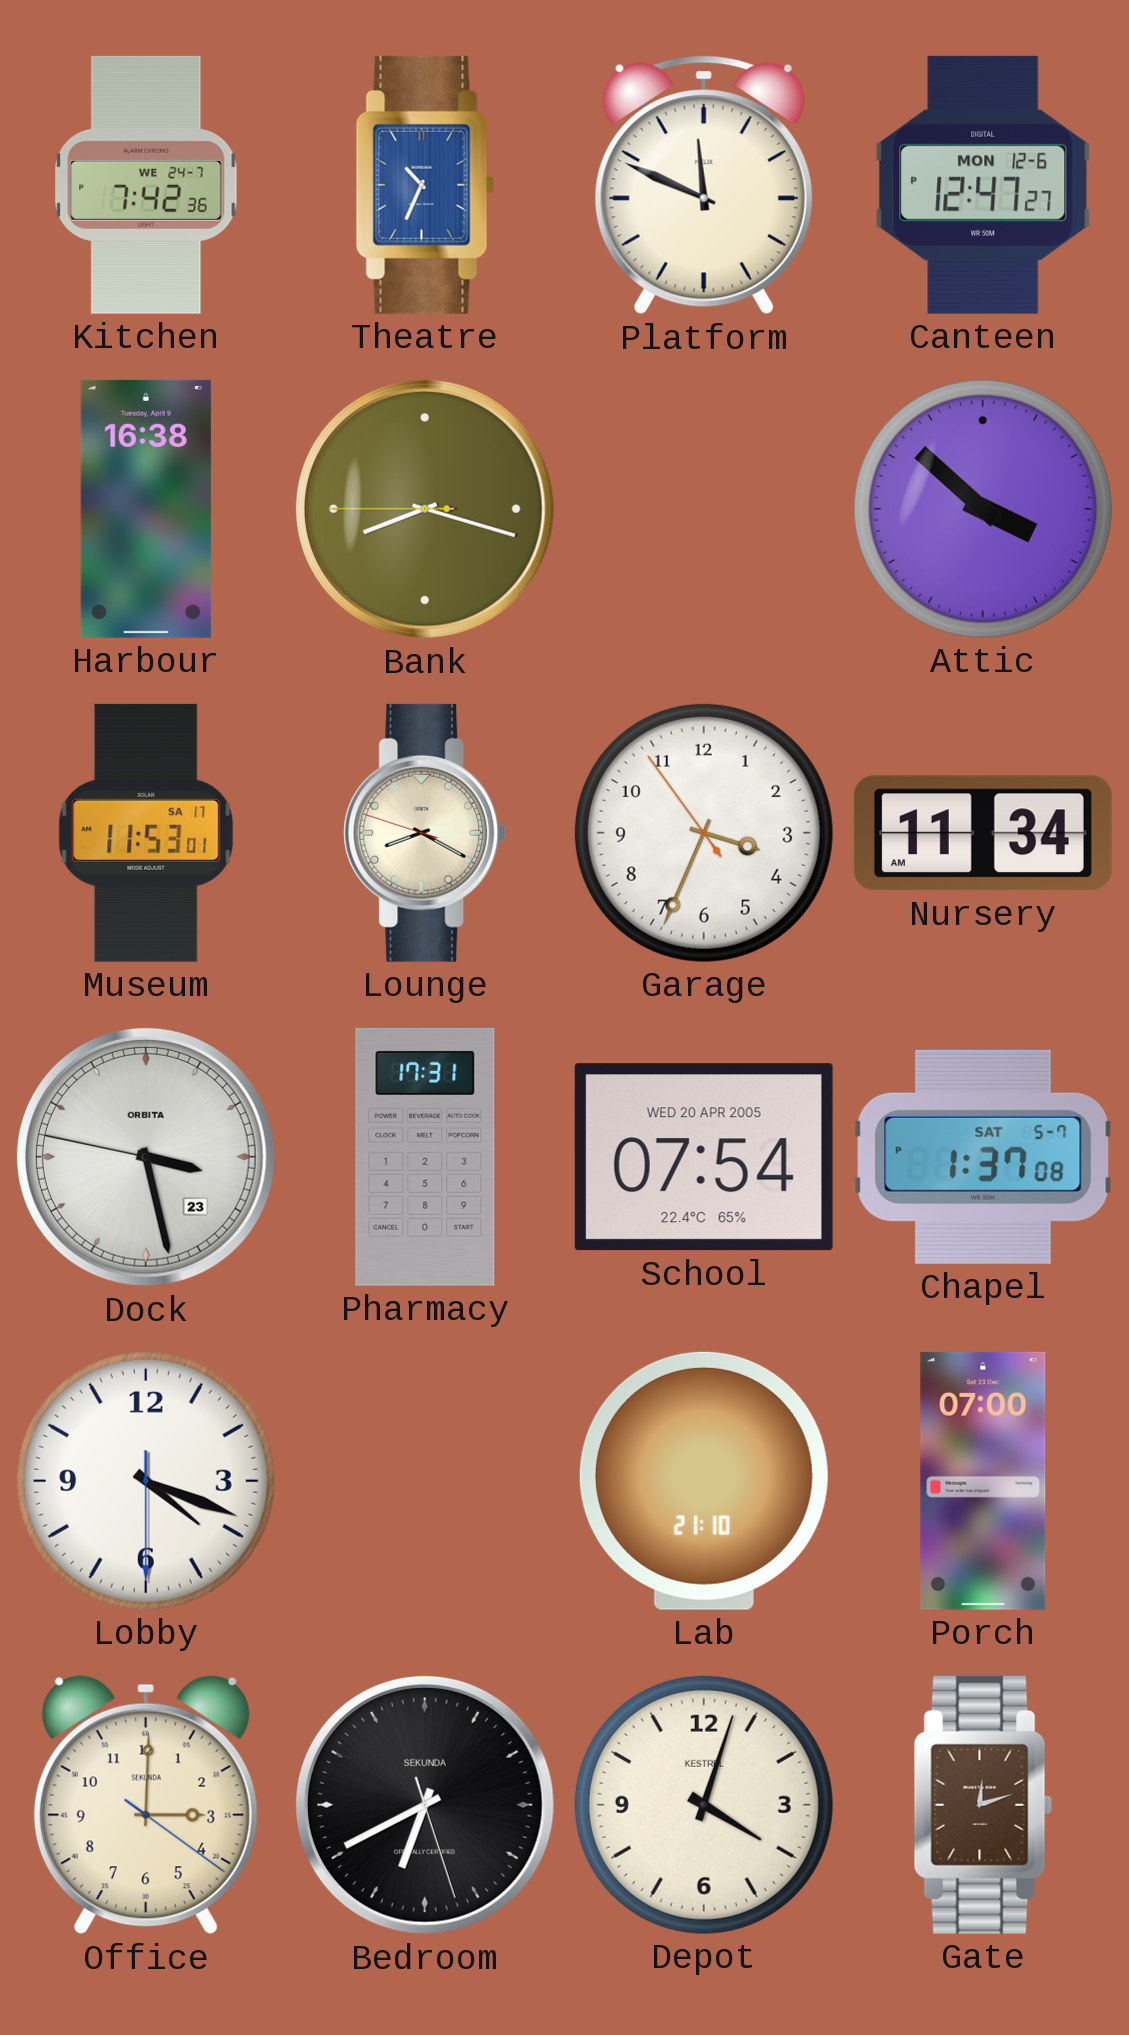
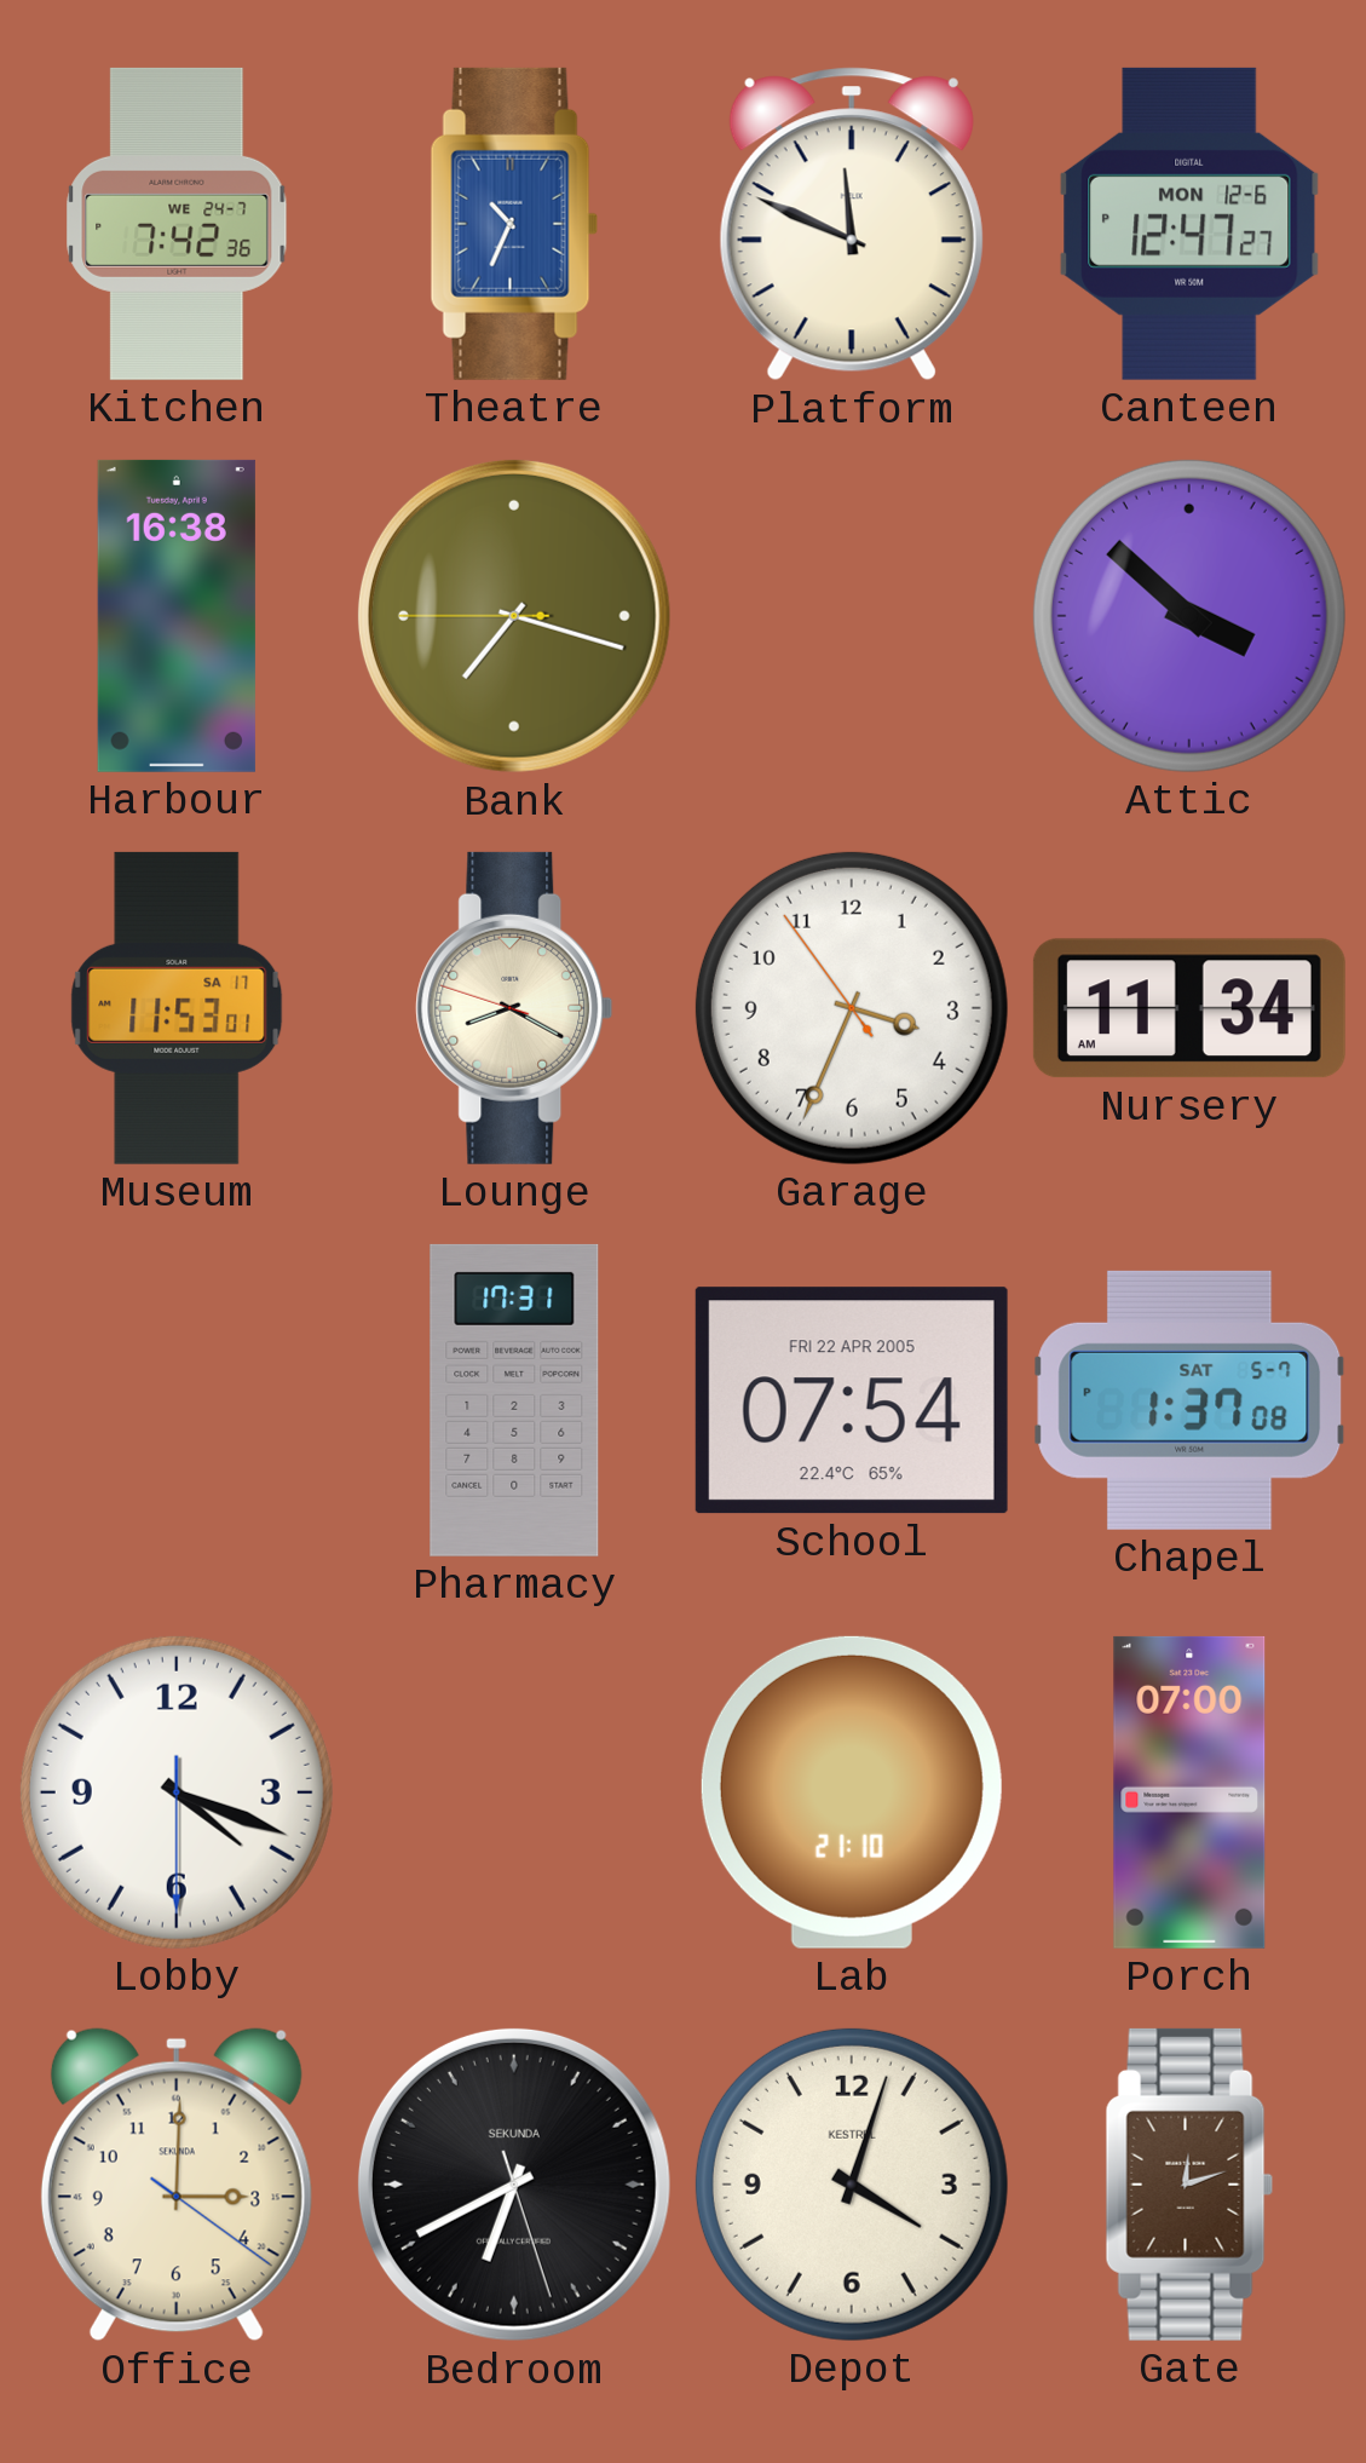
Bank: 8:17 -> 7:17 (514, 616)
Dock: 3:27 -> none (146, 1157)
School date: WED 20 APR 2005 -> FRI 22 APR 2005 (852, 1400)
